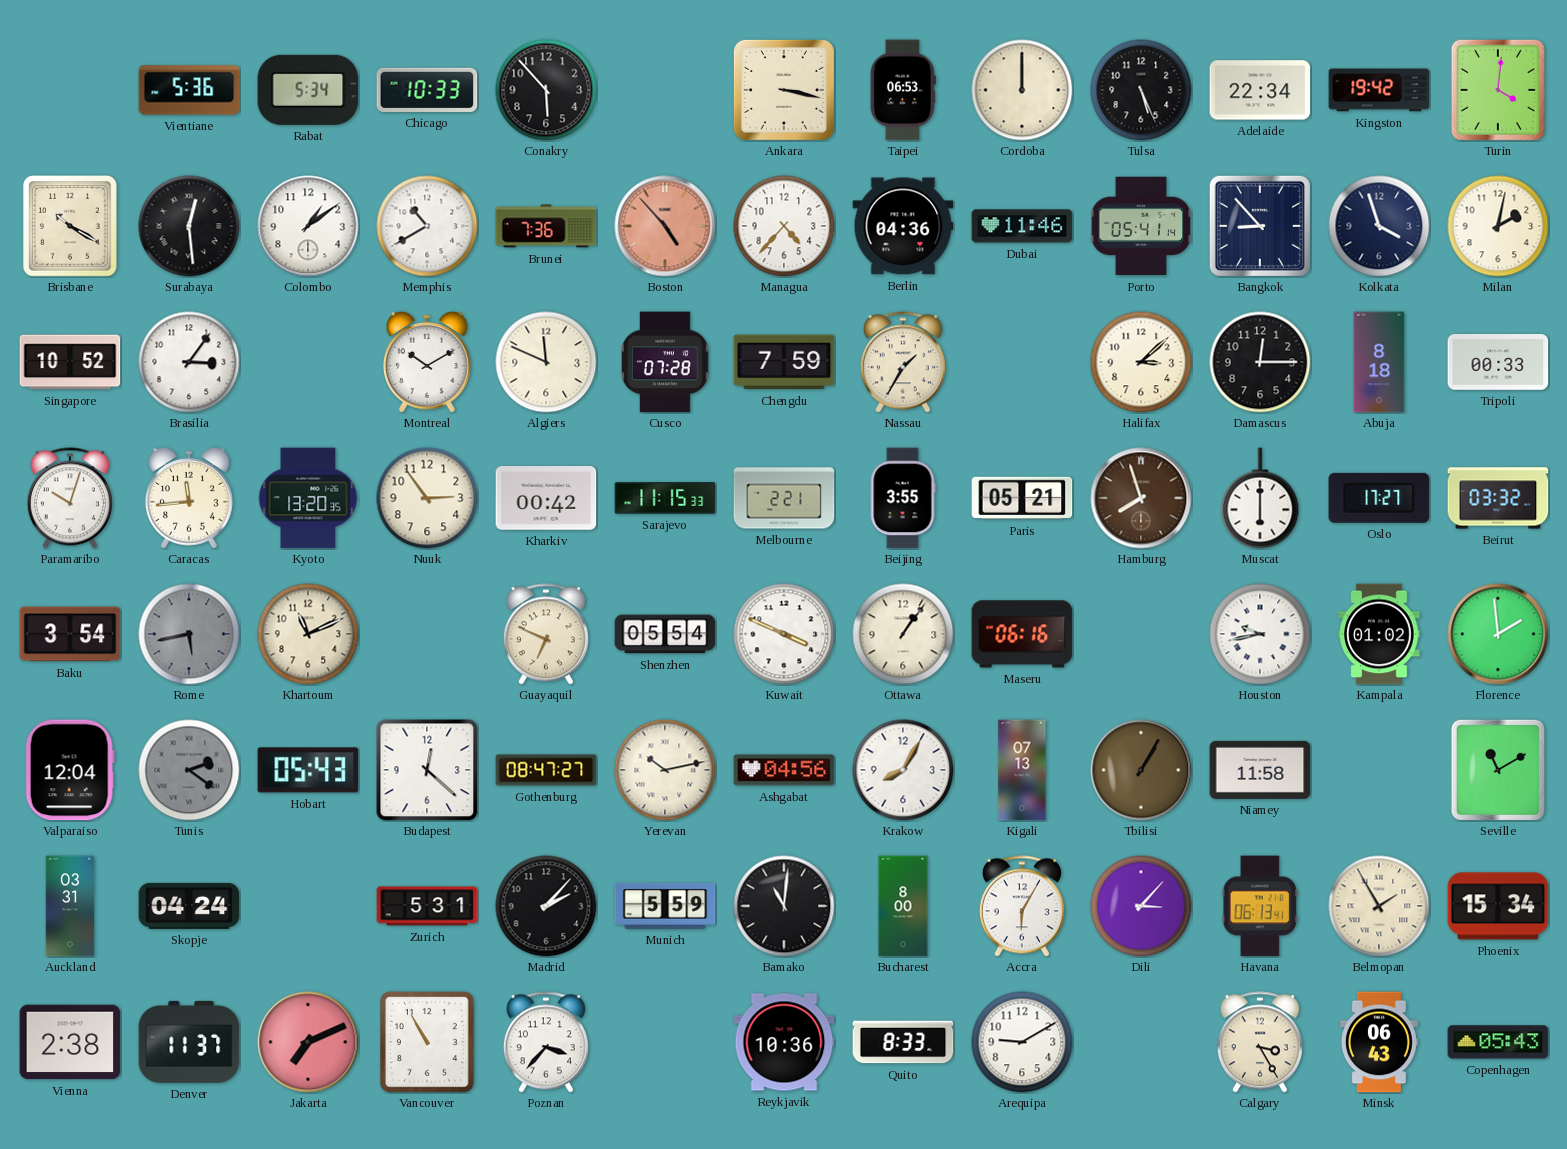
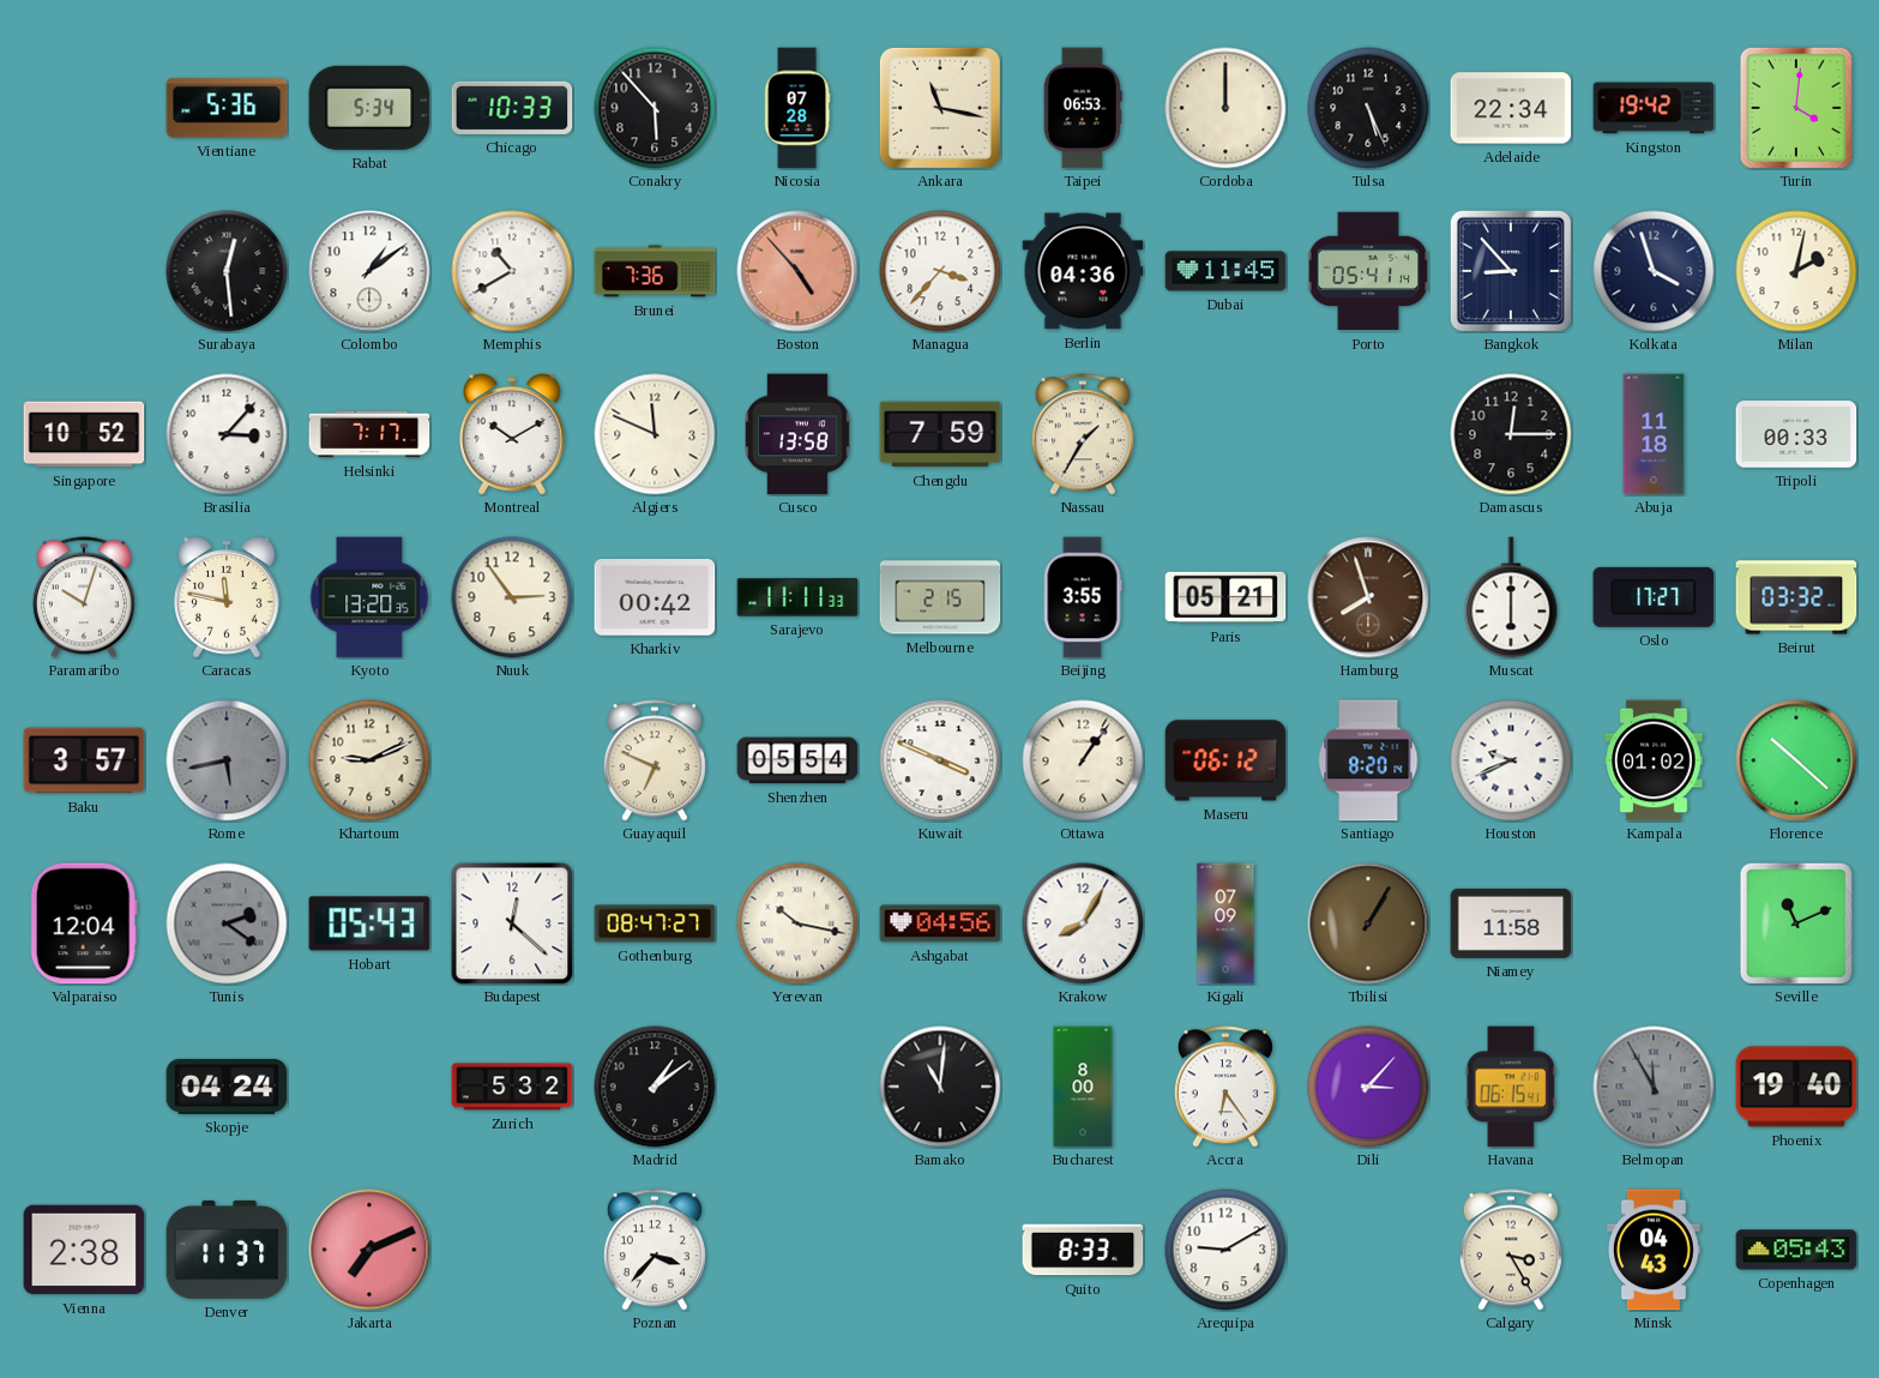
Nicosia: none -> 07:28 (797, 108)
Ankara: 3:17 -> 11:17 (940, 108)
Brisbane: 10:20 -> none (71, 227)
Managua: 4:37 -> 3:37 (940, 271)
Dubai: 11:46 -> 11:45 (1225, 271)
Brasilia: 3:06 -> 3:07 (227, 434)
Helsinki: none -> 7:17 (369, 434)
Cusco: 07:28 -> 13:58 (799, 434)
Halifax: 3:08 -> none (1141, 362)
Abuja: 8:18 -> 11:18 (1654, 434)
Caracas: 11:44 -> 11:47 (228, 597)
Sarajevo: 11:15 -> 11:11 (797, 597)
Melbourne: 2:21 -> 2:15 (940, 597)
Baku: 3:54 -> 3:57 (84, 760)
Khartoum: 11:11 -> 9:11 (369, 760)
Maseru: 06:16 -> 06:12 (1225, 760)
Santiago: none -> 8:20 (1368, 760)
Houston: 9:43 -> 9:41 (1511, 760)
Florence: 1:59 -> 10:22 (1796, 760)
Yerevan: 10:13 -> 10:17 (797, 923)
Kigali: 07:13 -> 07:09 (1225, 923)
Seville: 11:10 -> 11:11 (1796, 923)
Auckland: 03:31 -> none (70, 906)
Zurich: 5:31 -> 5:32 (512, 1087)
Madrid: 2:07 -> 1:09 (655, 1087)
Munich: 5:59 -> none (665, 906)
Accra: 6:05 -> 6:24 (1225, 1087)
Havana: 06:13 -> 06:15 (1511, 1087)
Belmopan: 1:55 -> 11:55 (1654, 1087)
Belmopan dial: cream -> grey (1654, 1087)
Phoenix: 15:34 -> 19:40 (1796, 1087)
Vancouver: 10:55 -> none (428, 1043)
Reykjavik: 10:36 -> none (784, 1042)
Minsk: 06:43 -> 04:43 (1654, 1250)
